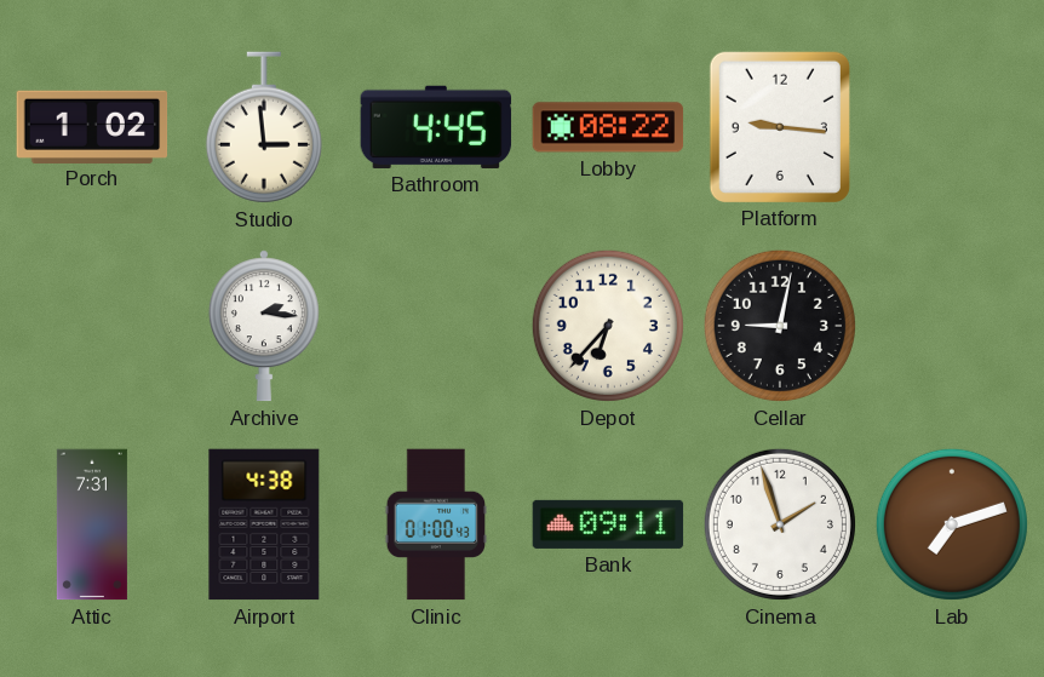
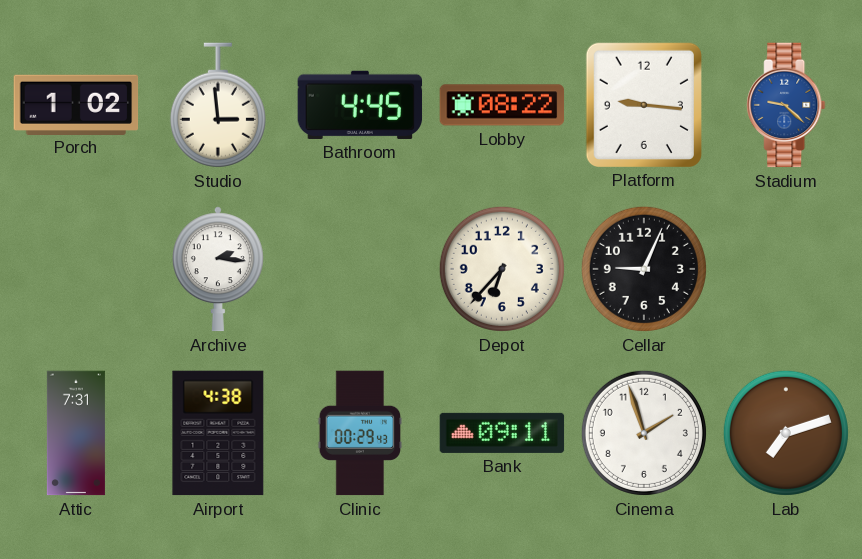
Stadium: none -> 9:22 (786, 105)
Cellar: 9:02 -> 9:04 (644, 269)
Clinic: 01:00 -> 00:29 (360, 433)
